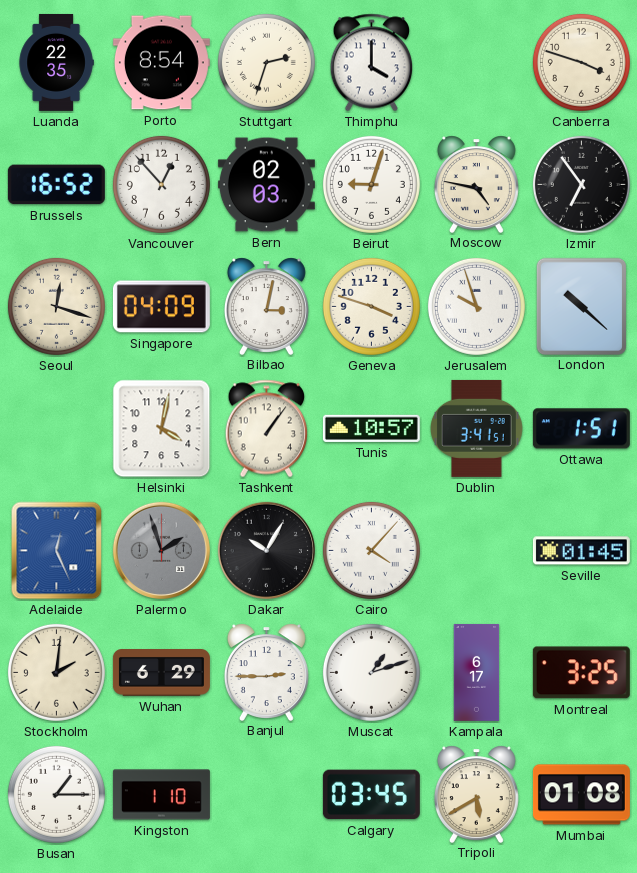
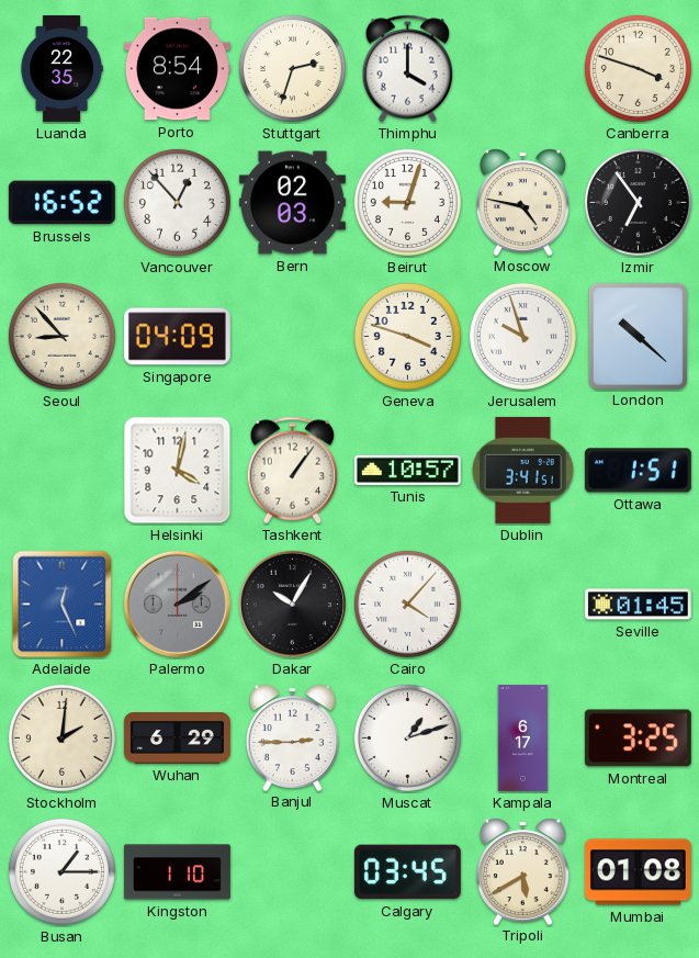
Seoul: 12:18 -> 8:53 (61, 336)
Bilbao: 3:02 -> none (266, 306)
Palermo: 1:57 -> 2:09 (177, 604)
